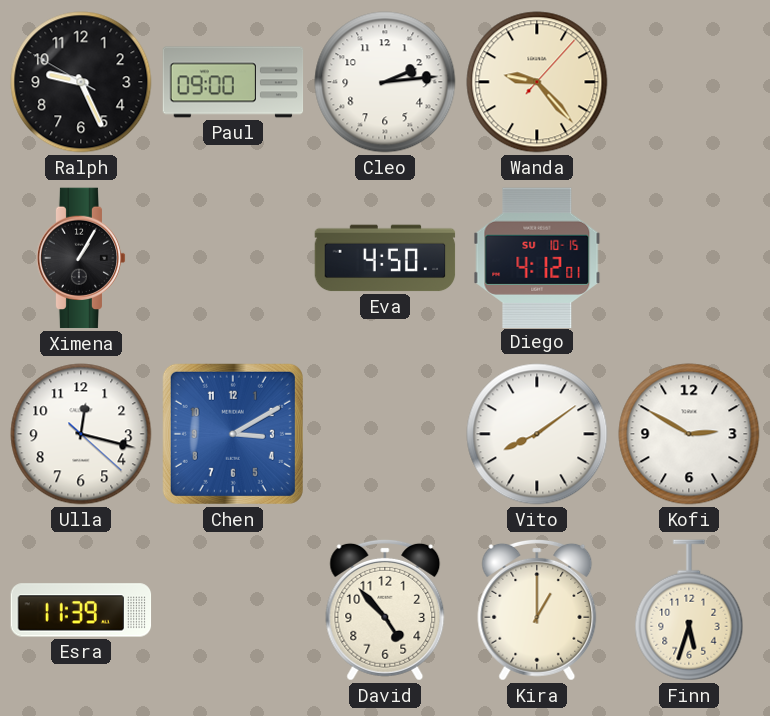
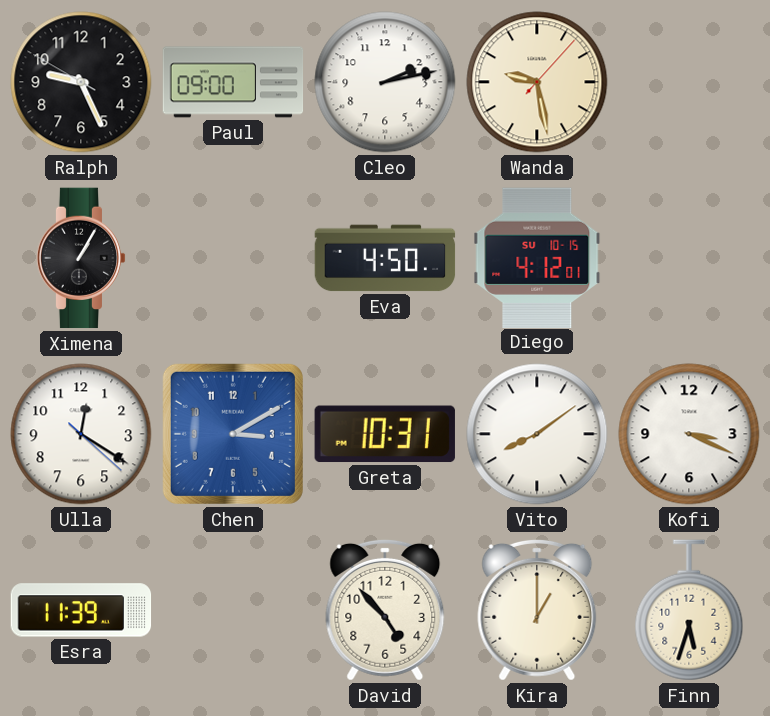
Cleo: 2:14 -> 2:13 (385, 82)
Wanda: 9:23 -> 9:28 (537, 82)
Ulla: 12:17 -> 12:20 (81, 434)
Greta: none -> 10:31 (385, 434)
Kofi: 2:50 -> 3:19 (689, 434)
